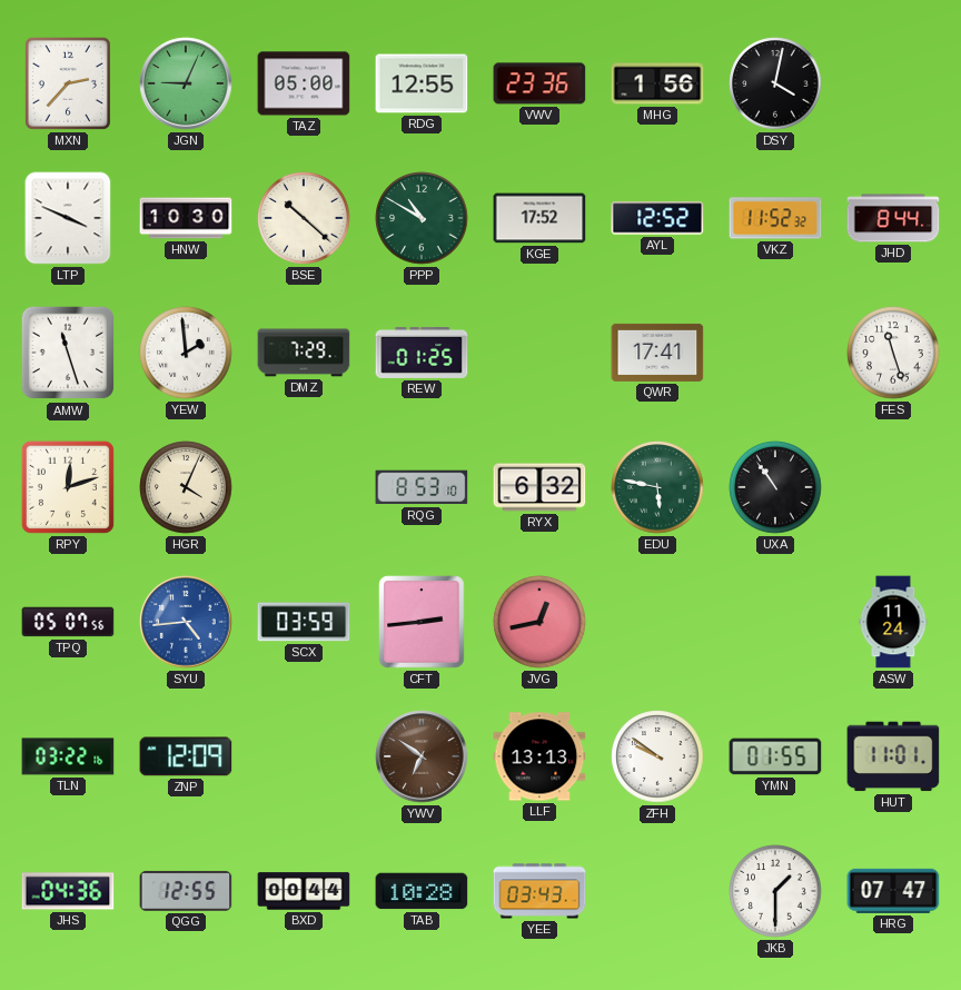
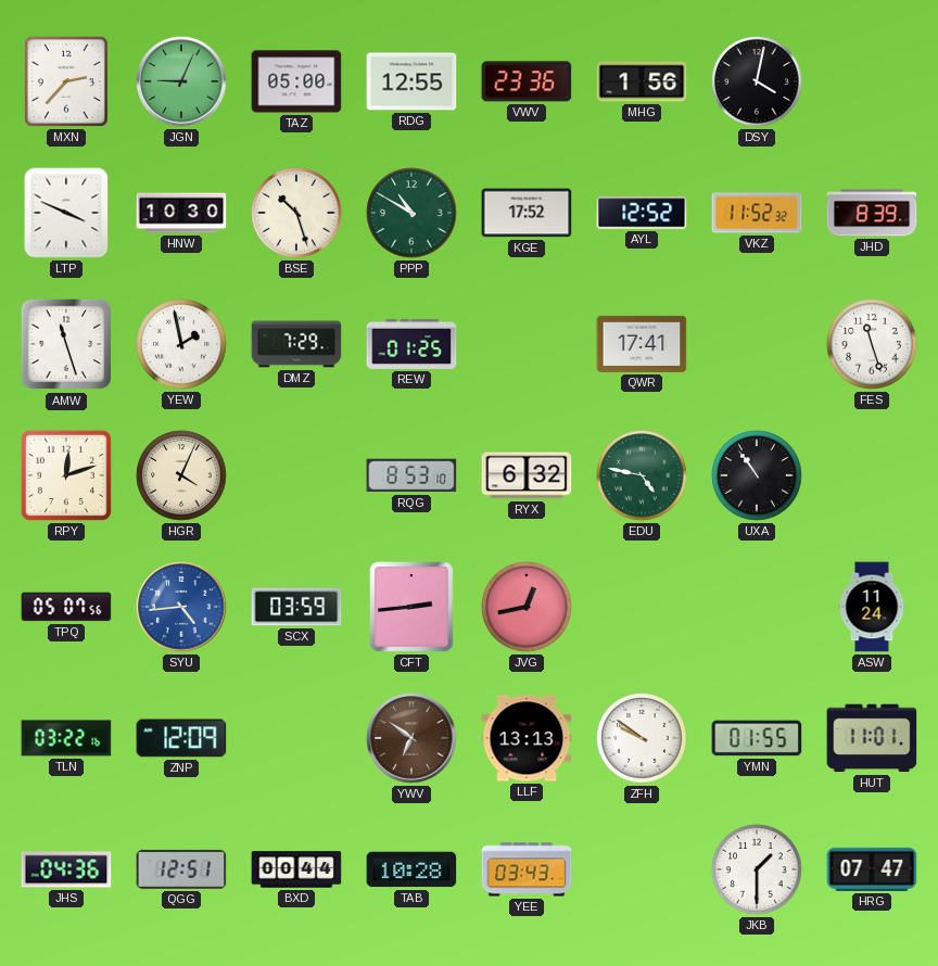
BSE: 10:22 -> 10:27 (296, 213)
JHD: 8:44 -> 8:39 (872, 213)
YEW: 1:59 -> 1:58 (181, 344)
EDU: 5:47 -> 4:47 (642, 475)
QGG: 12:55 -> 12:51 (181, 869)
